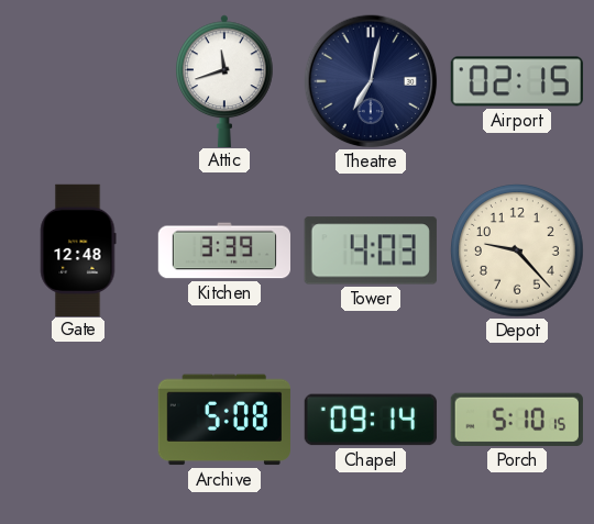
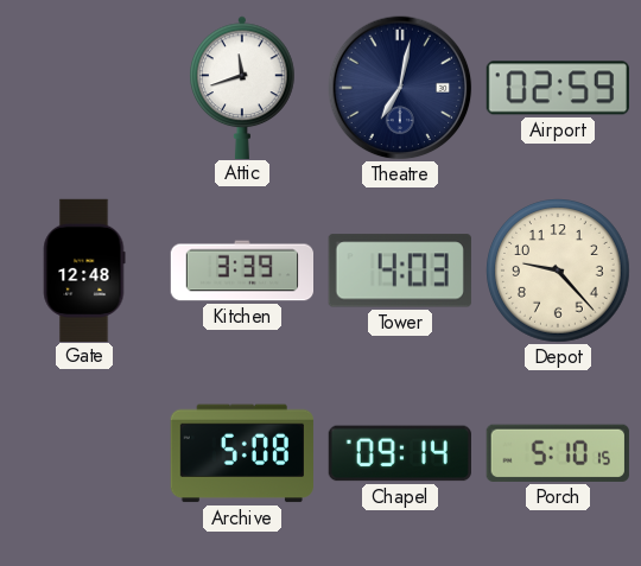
Airport: 02:15 -> 02:59 (558, 88)
